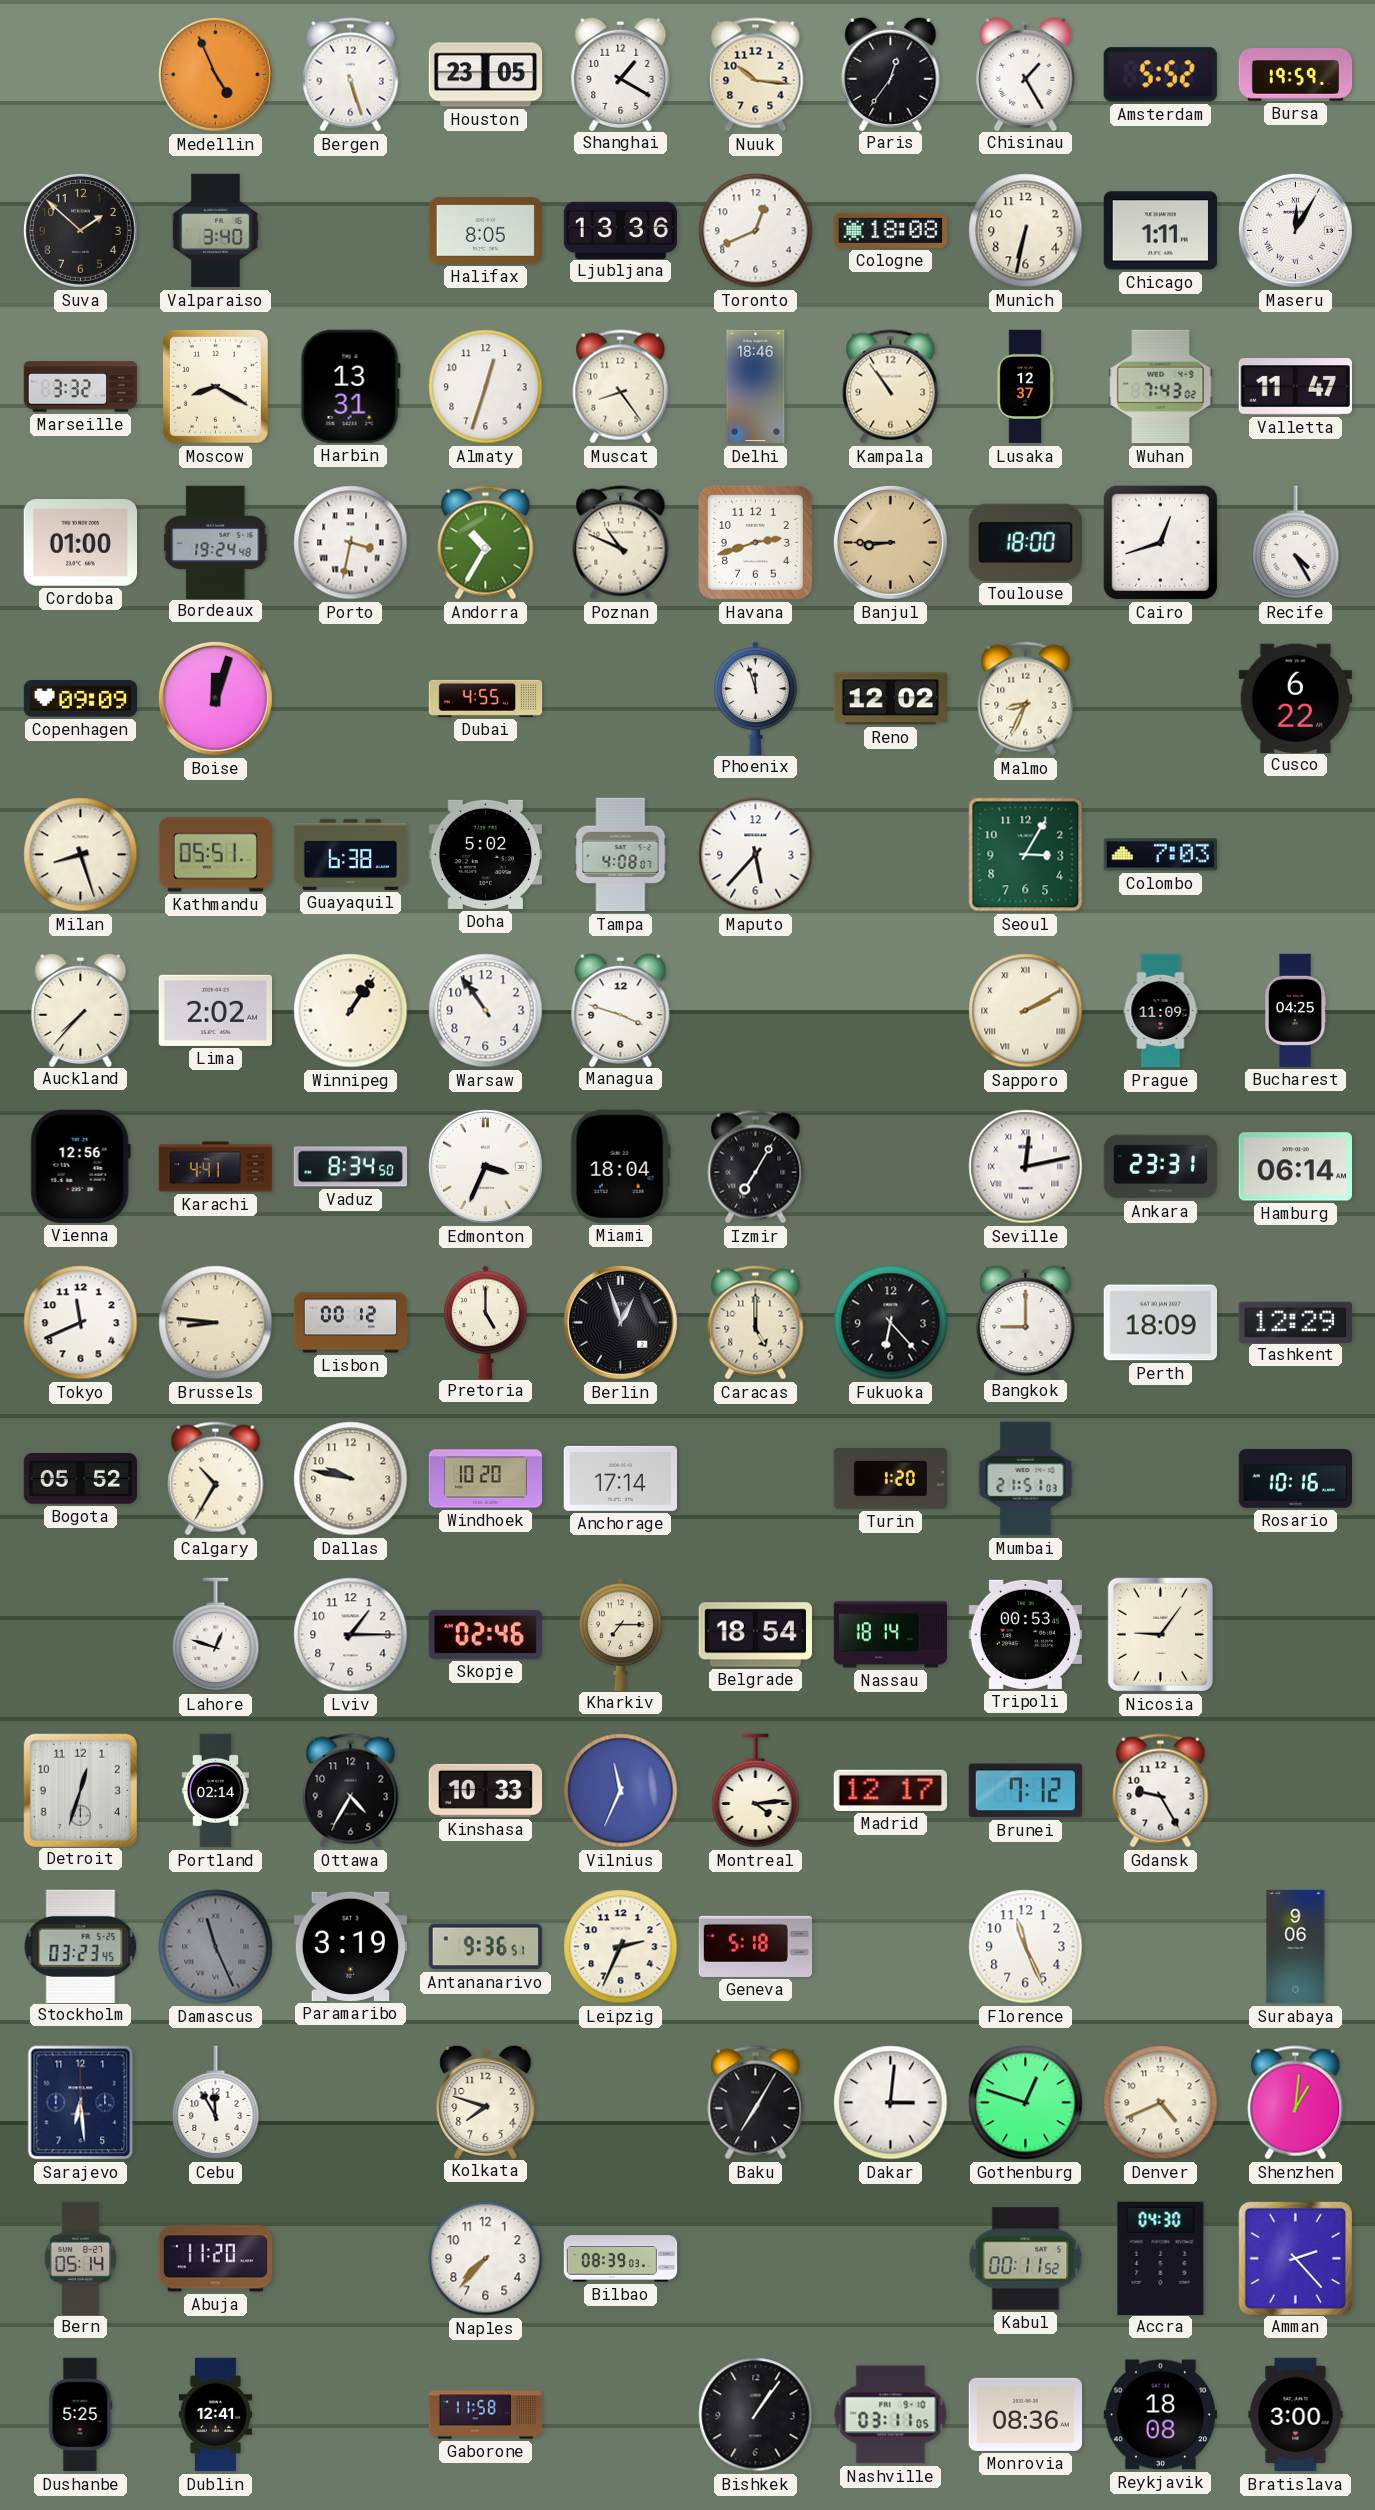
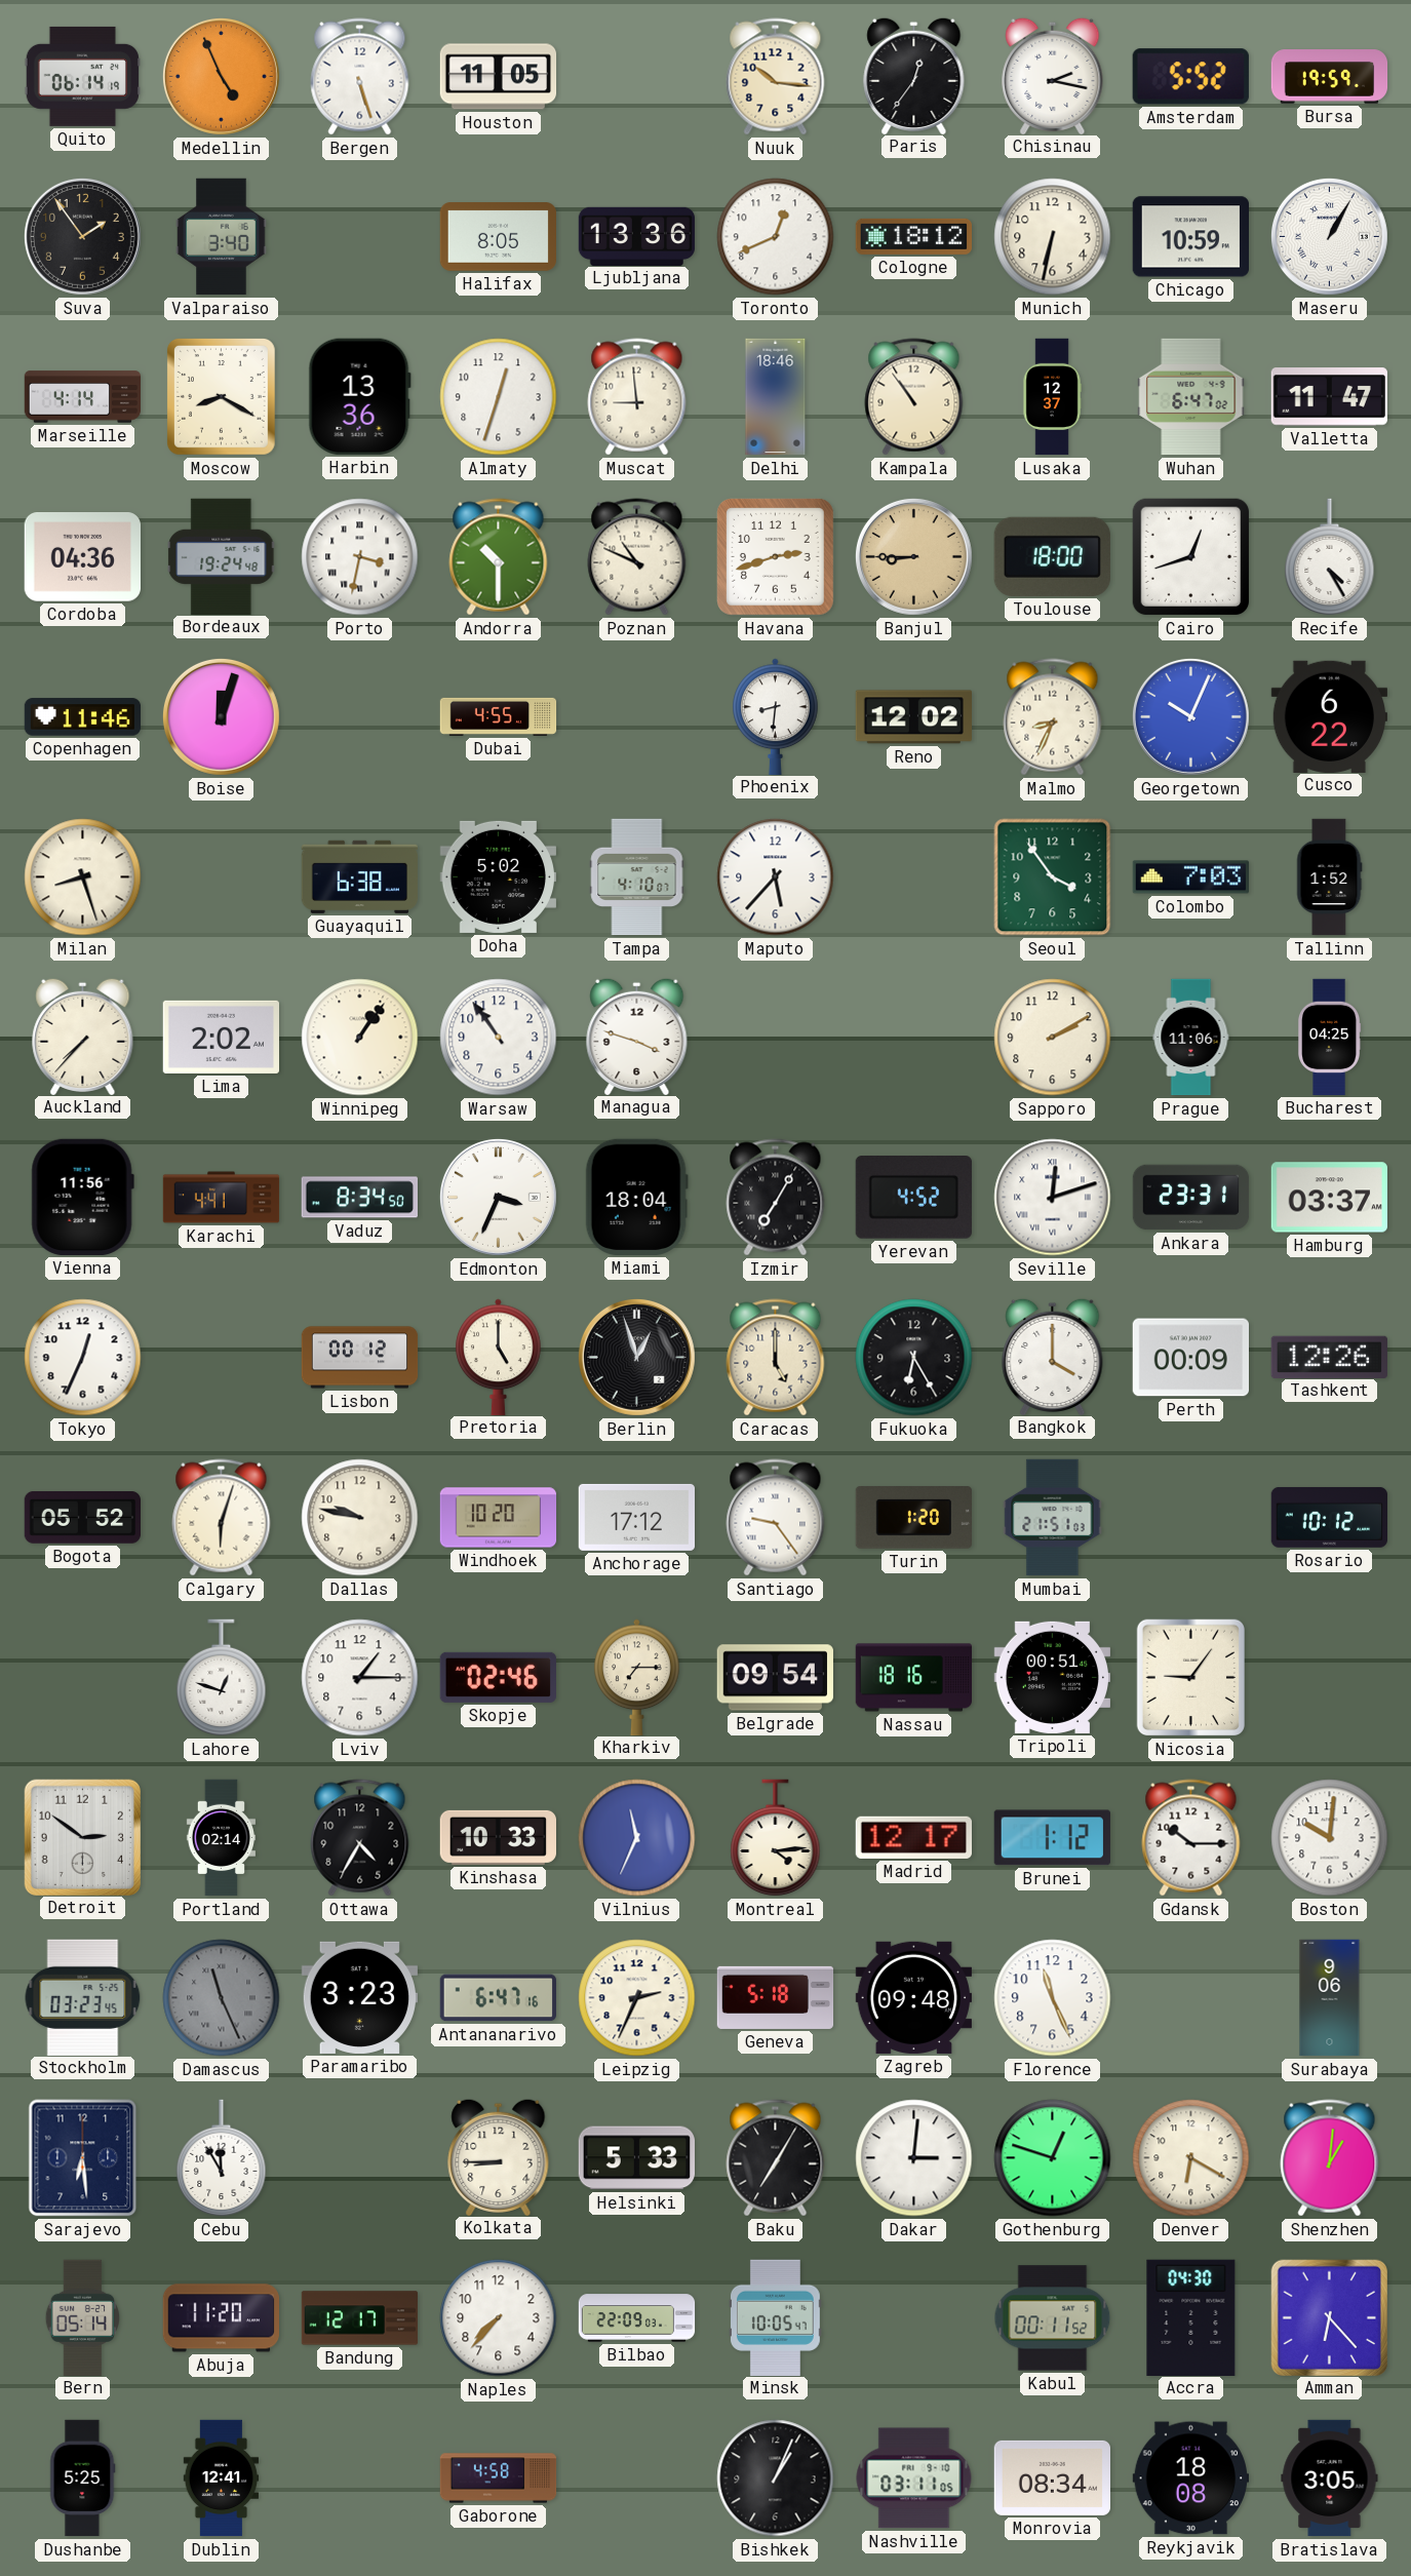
Quito: none -> 06:14 (82, 76)
Houston: 23:05 -> 11:05 (499, 77)
Shanghai: 1:20 -> none (621, 73)
Chisinau: 1:25 -> 2:17 (1053, 75)
Suva: 1:52 -> 1:54 (82, 236)
Cologne: 18:08 -> 18:12 (913, 236)
Chicago: 1:11 -> 10:59 (1190, 237)
Maseru: 12:05 -> 1:05 (1329, 236)
Marseille: 3:32 -> 4:14 (83, 397)
Harbin: 13:31 -> 13:36 (359, 396)
Muscat: 8:24 -> 8:59 (637, 397)
Wuhan: 7:43 -> 6:47 (1191, 397)
Cordoba: 01:00 -> 04:36 (82, 557)
Andorra: 10:35 -> 10:30 (499, 557)
Copenhagen: 09:09 -> 11:46 (83, 717)
Phoenix: 11:57 -> 8:31 (776, 716)
Georgetown: none -> 10:04 (1190, 716)
Kathmandu: 05:51 -> none (215, 855)
Tampa: 4:08 -> 4:10 (637, 877)
Seoul: 3:05 -> 3:54 (1053, 877)
Tallinn: none -> 1:52 (1329, 877)
Sapporo numerals: Roman -> Arabic (1053, 1038)
Prague: 11:09 -> 11:06 (1191, 1038)
Vienna: 12:56 -> 11:56 (82, 1197)
Yerevan: none -> 4:52 (913, 1198)
Seville: 12:13 -> 12:12 (1053, 1198)
Hamburg: 06:14 -> 03:37 (1329, 1198)
Tokyo: 11:41 -> 12:34 (83, 1358)
Brussels: 8:46 -> none (216, 1323)
Fukuoka: 6:23 -> 6:25 (914, 1358)
Bangkok: 9:00 -> 4:00 (1053, 1356)
Perth: 18:09 -> 00:09 (1190, 1358)
Tashkent: 12:29 -> 12:26 (1329, 1357)
Calgary: 10:35 -> 6:03 (222, 1518)
Anchorage: 17:14 -> 17:12 (636, 1517)
Santiago: none -> 9:24 (776, 1518)
Rosario: 10:16 -> 10:12 (1329, 1517)
Belgrade: 18:54 -> 09:54 (775, 1678)
Nassau: 18:14 -> 18:16 (914, 1678)
Tripoli: 00:53 -> 00:51 (1052, 1677)
Detroit: 12:33 -> 2:51 (82, 1837)
Brunei: 7:12 -> 1:12 (1052, 1838)
Gdansk: 9:25 -> 10:15 (1191, 1838)
Boston: none -> 10:01 (1330, 1838)
Paramaribo: 3:19 -> 3:23 (359, 1997)
Antananarivo: 9:36 -> 6:47 (498, 1998)
Zagreb: none -> 09:48 (913, 1997)
Kolkata: 7:48 -> 8:45 (499, 2156)
Helsinki: none -> 5:33 (636, 2158)
Denver: 4:41 -> 6:20 (1191, 2158)
Bandung: none -> 12:17 (360, 2318)
Bilbao: 08:39 -> 22:09 (637, 2318)
Minsk: none -> 10:05 (775, 2317)
Amman: 2:23 -> 6:23 (1329, 2317)
Gaborone: 11:58 -> 4:58 (499, 2479)
Bishkek: 1:06 -> 1:04 (776, 2479)
Monrovia: 08:36 -> 08:34 (1052, 2477)
Bratislava: 3:00 -> 3:05 (1330, 2479)
